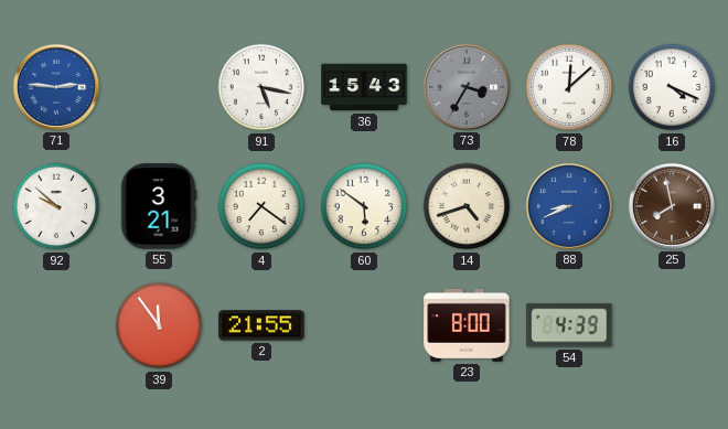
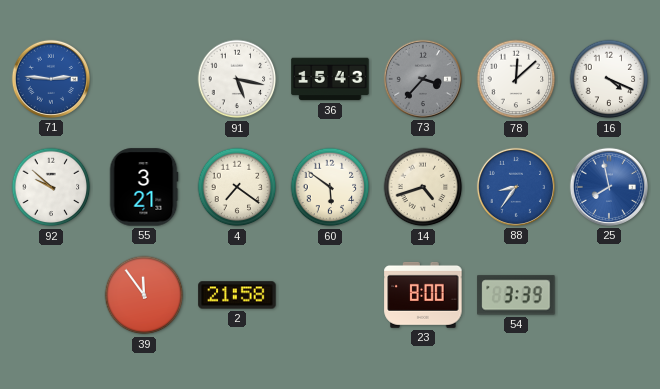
73: 3:35 -> 3:37 (423, 79)
88: 8:41 -> 8:36 (516, 187)
25 dial: brown -> blue (609, 187)
2: 21:55 -> 21:58 (237, 295)
54: 4:39 -> 3:39 (516, 295)
